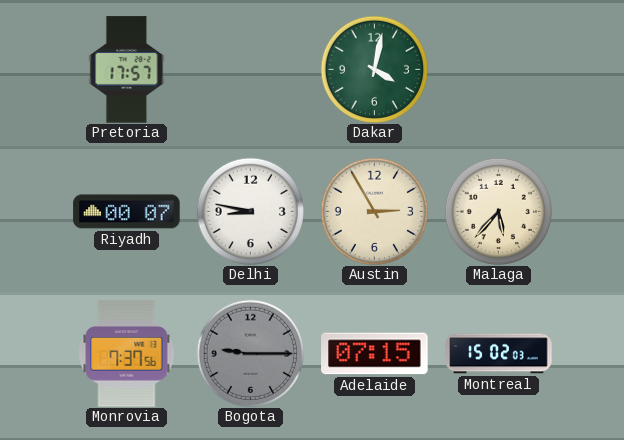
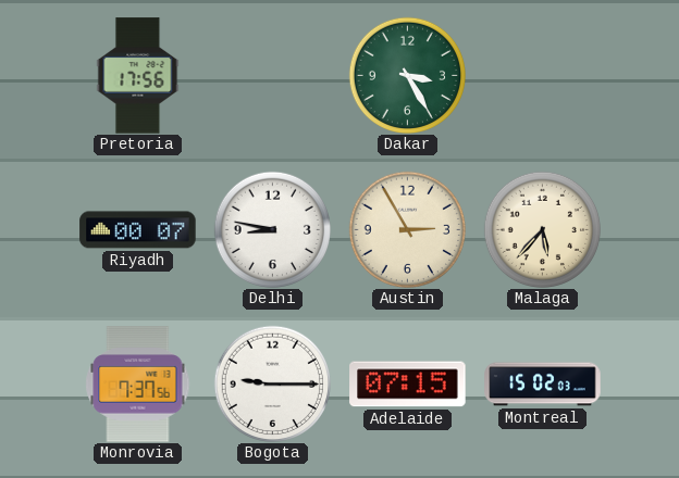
Pretoria: 17:57 -> 17:56 (138, 76)
Dakar: 4:02 -> 3:25 (407, 75)
Bogota dial: grey -> white (272, 383)
